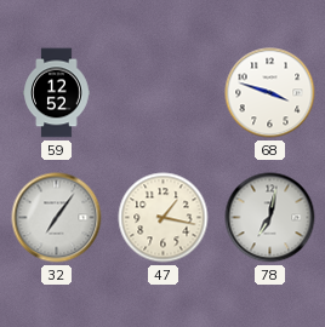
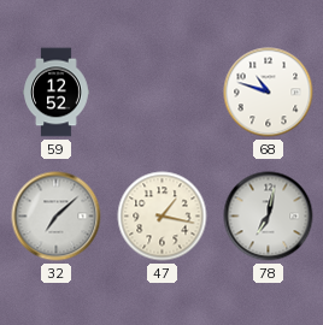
68: 3:48 -> 10:48 (269, 93)
32: 7:06 -> 7:08 (57, 217)
